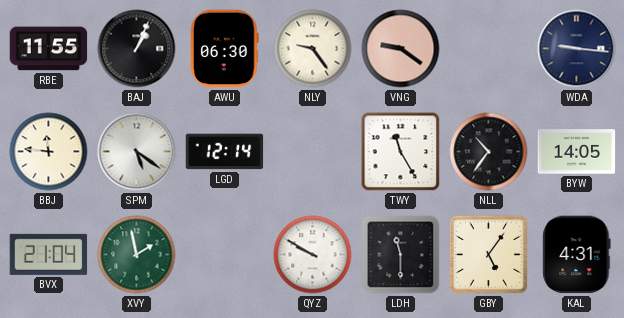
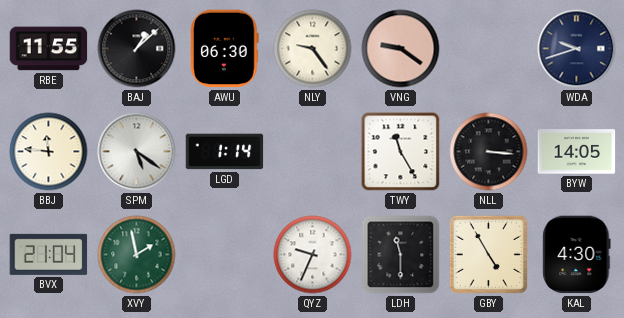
BAJ: 1:04 -> 1:08 (137, 49)
WDA: 9:16 -> 9:42 (577, 49)
LGD: 12:14 -> 1:14 (225, 152)
NLL: 10:36 -> 3:16 (489, 152)
QYZ: 9:50 -> 9:34 (313, 255)
GBY: 5:06 -> 4:55 (488, 254)
KAL: 4:31 -> 4:30 (577, 255)
